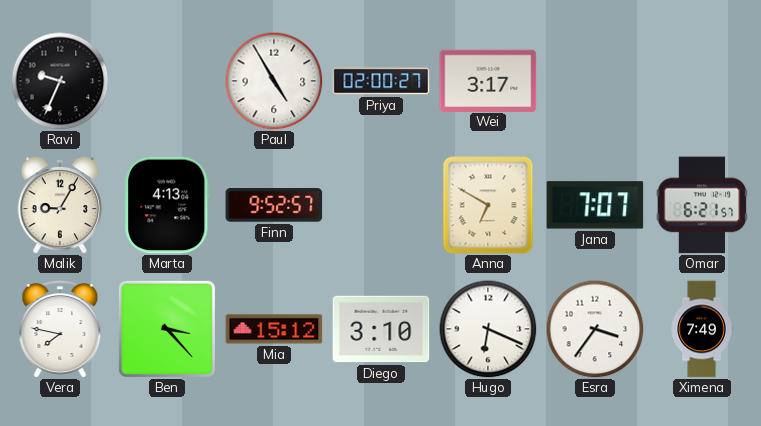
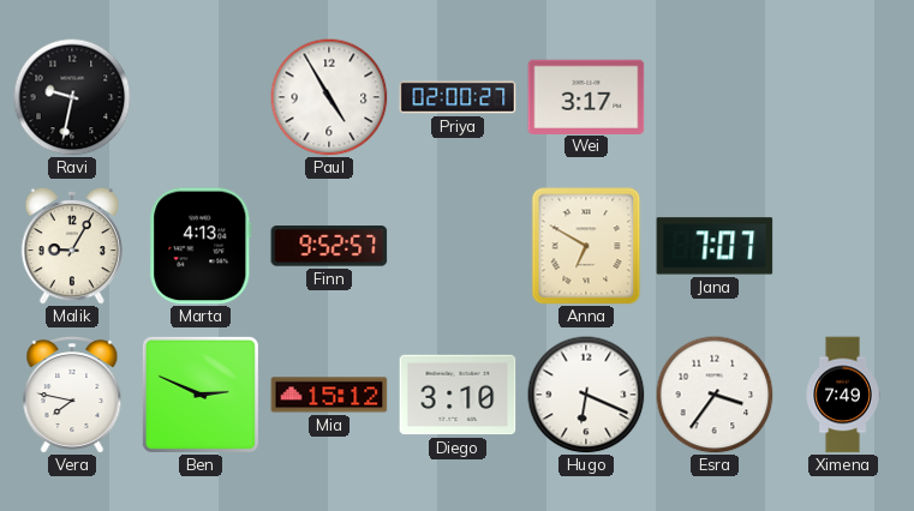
Ravi: 9:34 -> 9:32 (72, 97)
Omar: 6:21 -> none (702, 205)
Ben: 3:23 -> 2:49 (201, 395)
